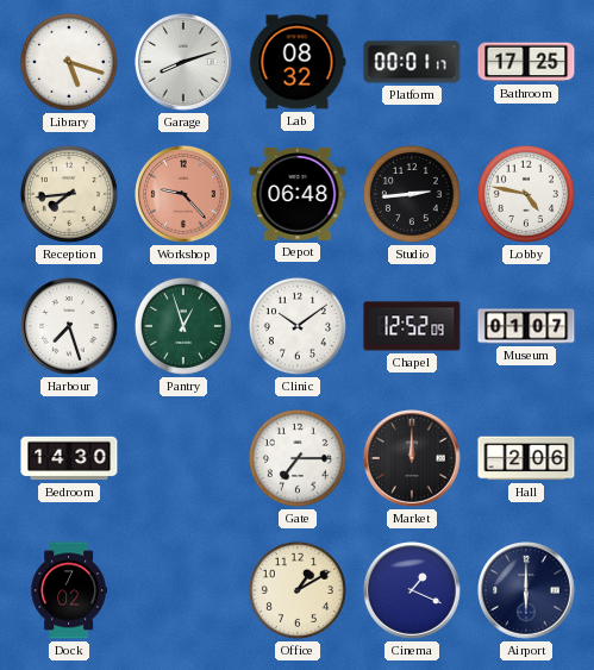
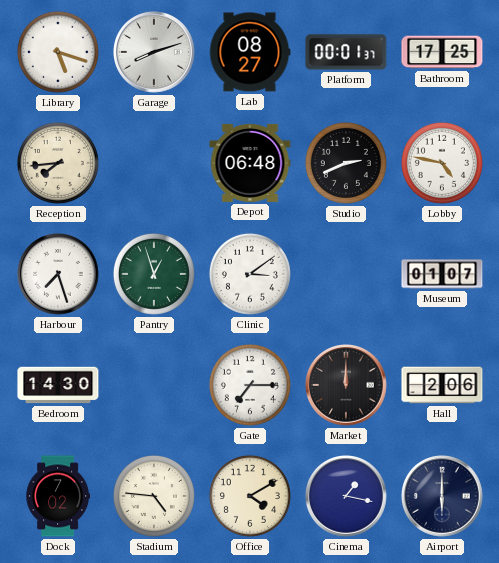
Lab: 08:32 -> 08:27 (250, 52)
Platform: 00:01:17 -> 00:01:37 (346, 52)
Workshop: 9:23 -> none (185, 195)
Studio: 2:44 -> 2:41 (346, 163)
Clinic: 10:09 -> 3:09 (250, 274)
Chapel: 12:52 -> none (412, 326)
Stadium: none -> 4:46 (154, 496)
Office: 1:10 -> 4:10 (250, 496)
Cinema: 1:19 -> 1:17 (347, 497)
